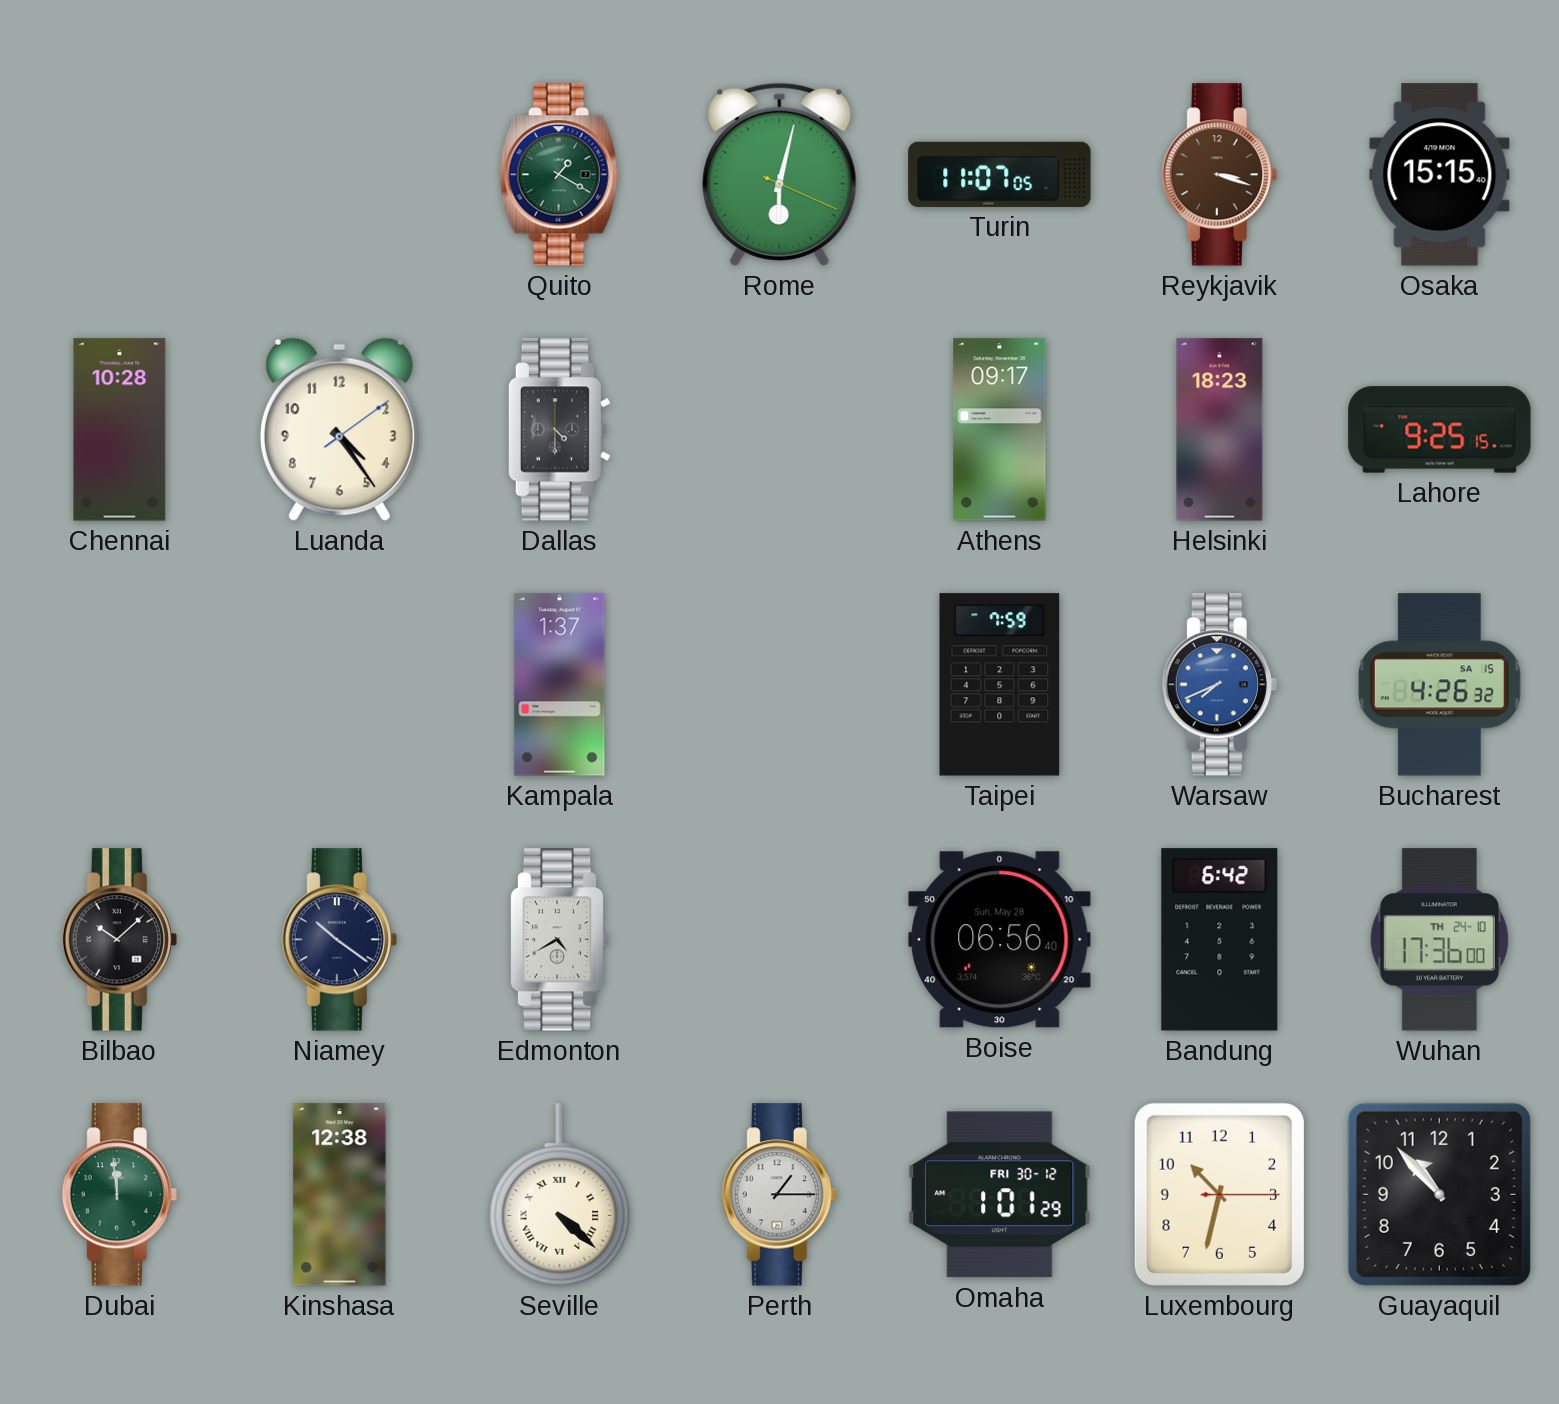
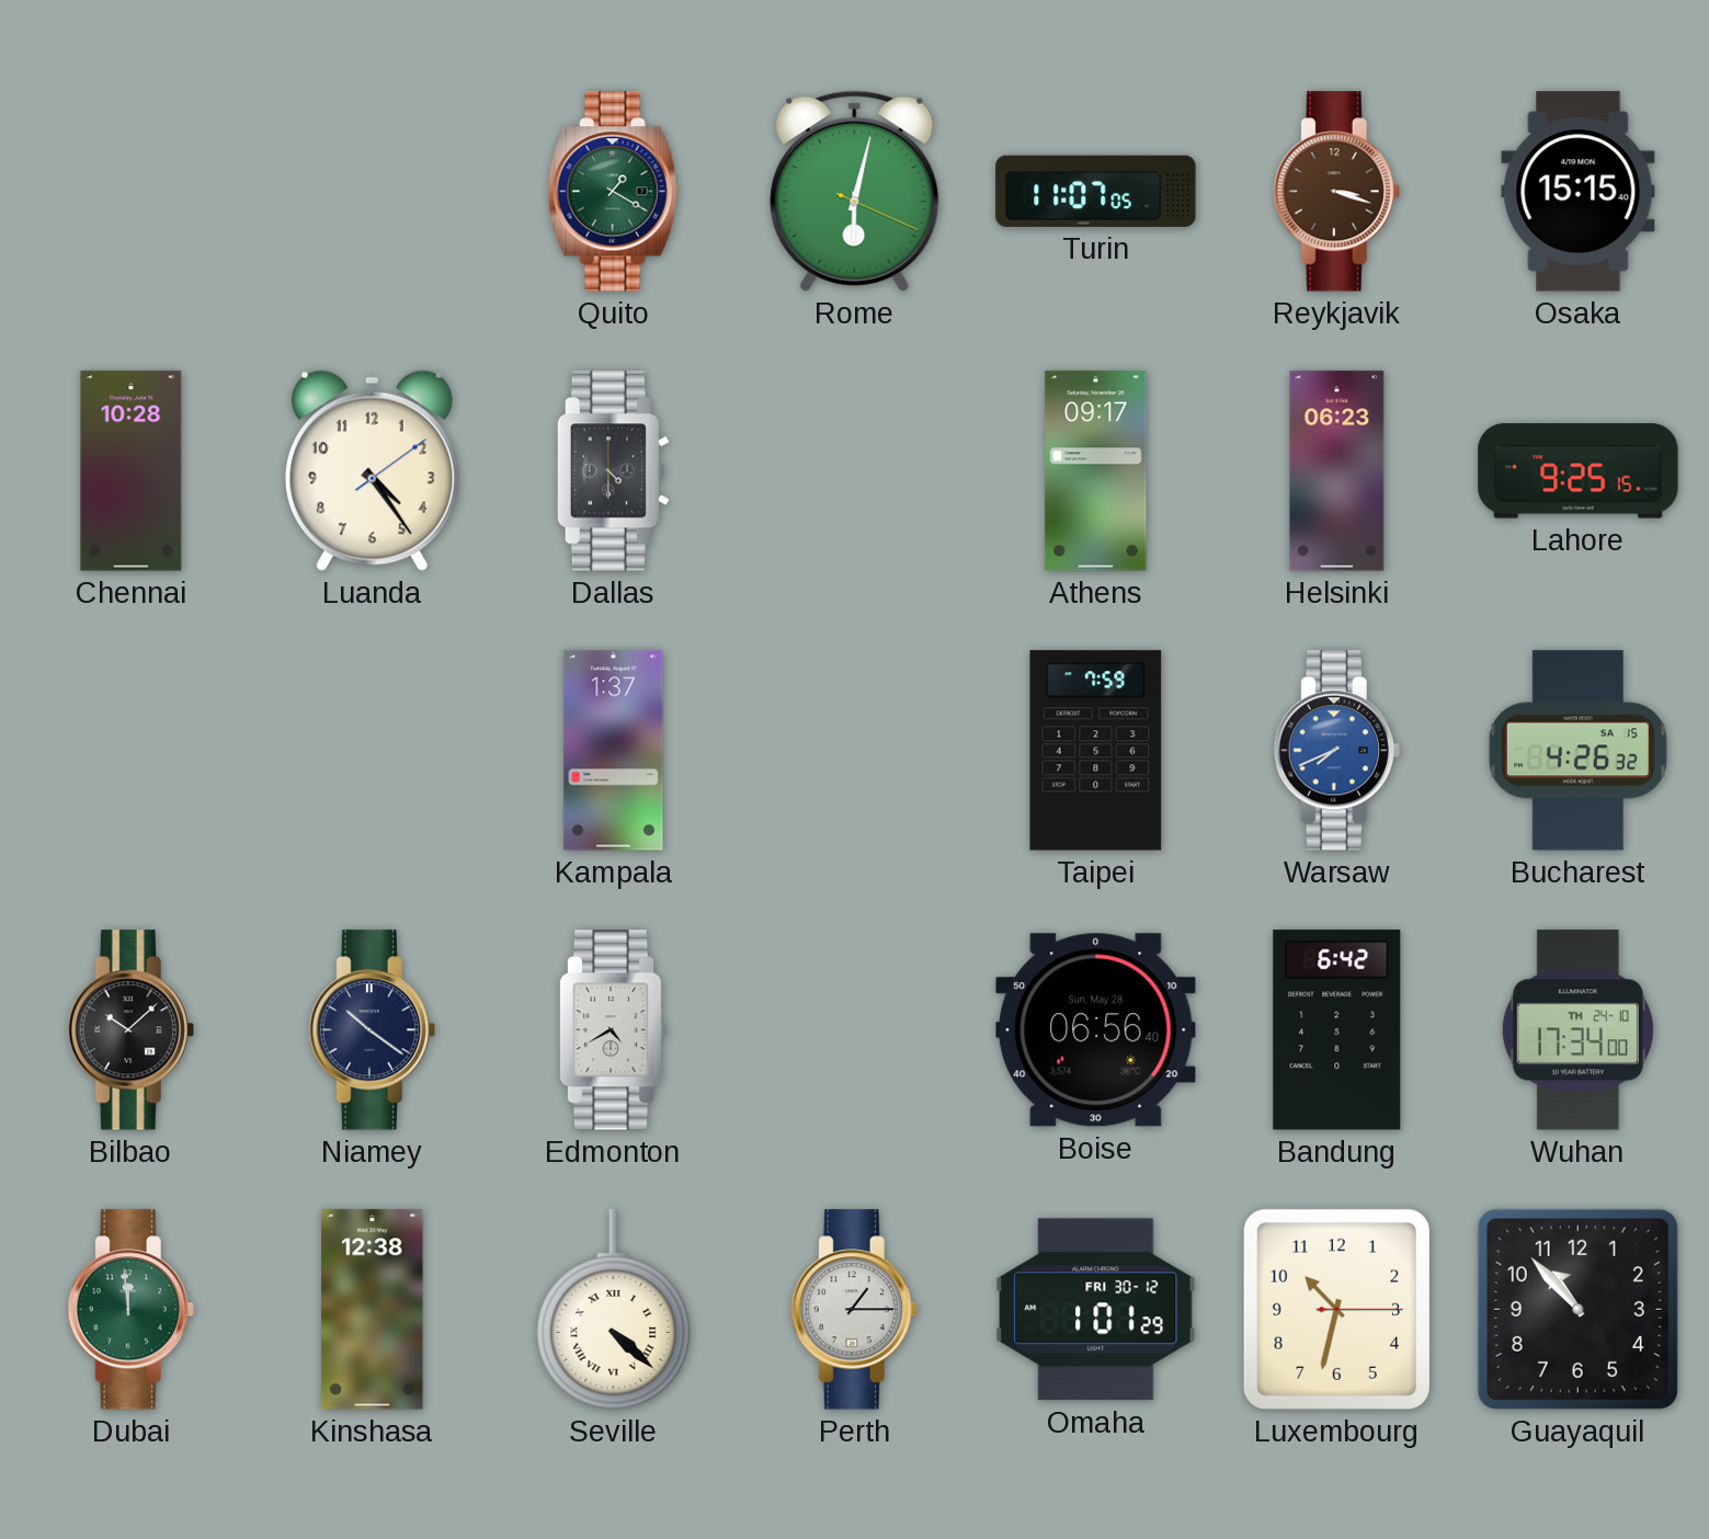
Helsinki: 18:23 -> 06:23 (1337, 471)
Wuhan: 17:36 -> 17:34 (1577, 1030)
